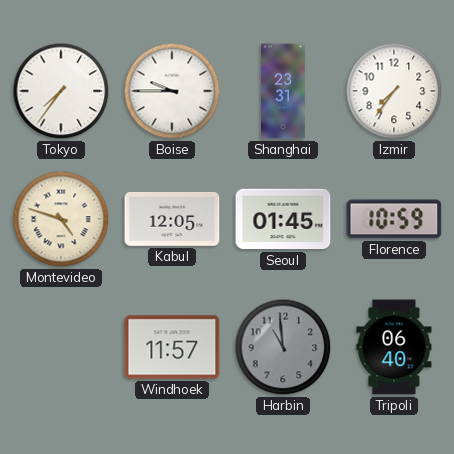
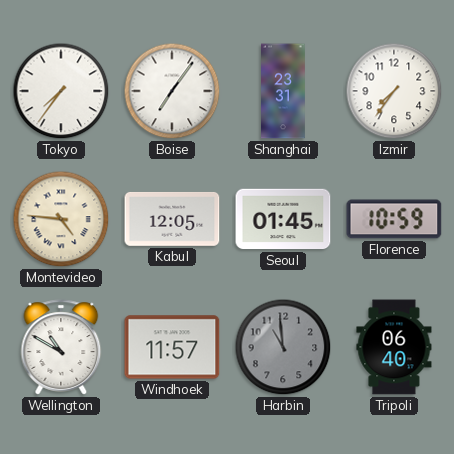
Boise: 9:45 -> 7:06 (172, 91)
Montevideo: 4:48 -> 4:46 (61, 219)
Wellington: none -> 10:50 (61, 347)
